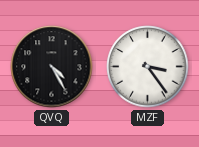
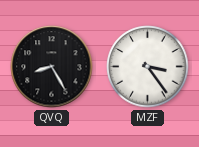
QVQ: 4:25 -> 8:25 (52, 67)
